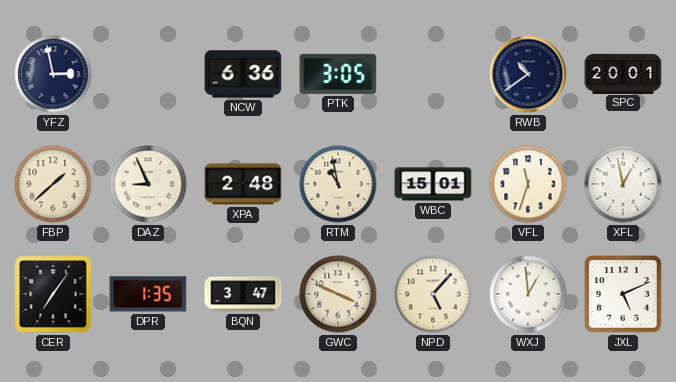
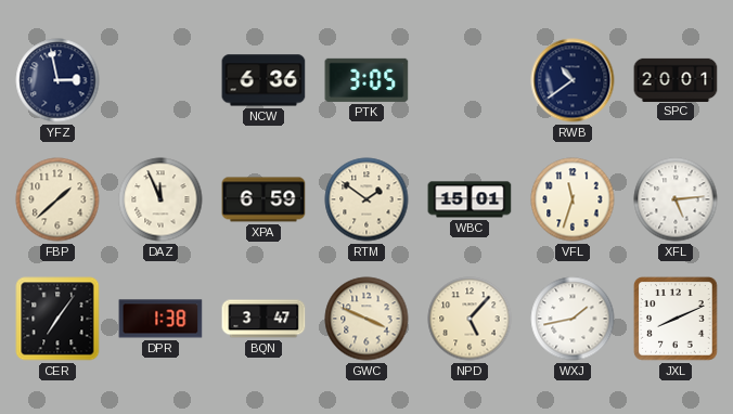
DAZ: 8:56 -> 11:56 (160, 199)
XPA: 2:48 -> 6:59 (263, 199)
RTM: 10:58 -> 1:51 (366, 199)
XFL: 12:58 -> 5:14 (676, 199)
DPR: 1:35 -> 1:38 (160, 319)
WXJ: 12:59 -> 1:43 (573, 319)
JXL: 5:11 -> 8:11 (676, 319)
